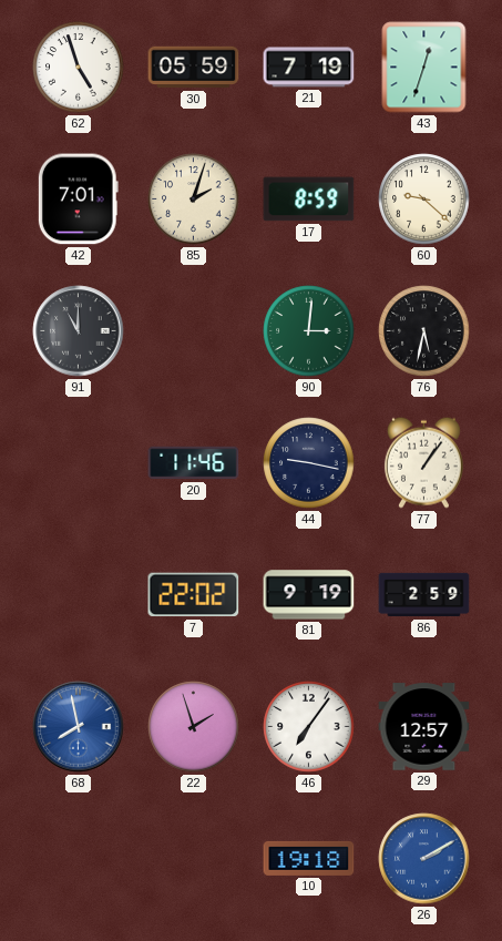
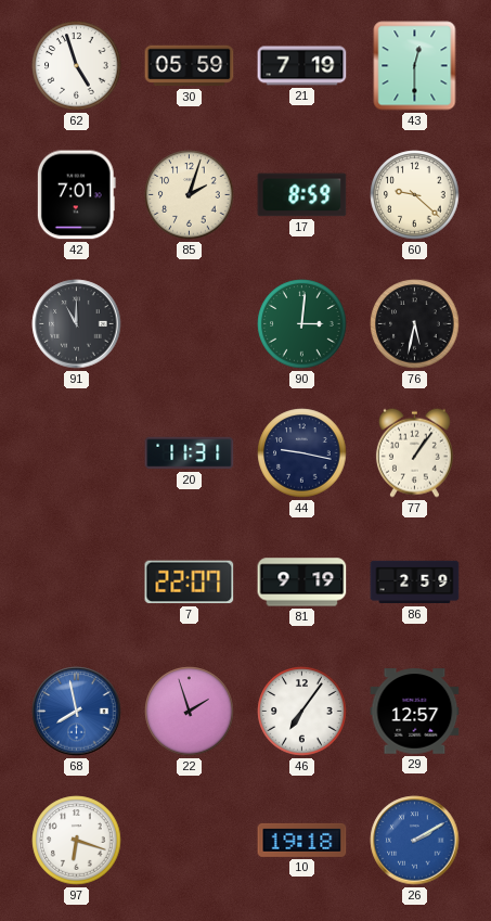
43: 12:33 -> 12:30 (415, 66)
20: 11:46 -> 11:31 (190, 453)
7: 22:02 -> 22:07 (190, 583)
97: none -> 6:18 (77, 841)
